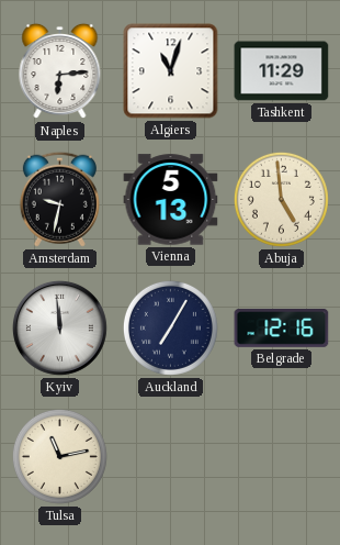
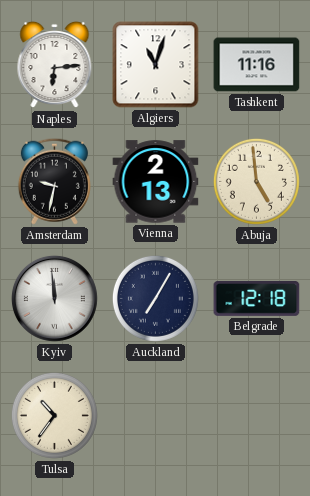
Tashkent: 11:29 -> 11:16 (257, 65)
Vienna: 5:13 -> 2:13 (156, 182)
Belgrade: 12:16 -> 12:18 (257, 299)
Tulsa: 11:13 -> 10:36 (54, 415)
